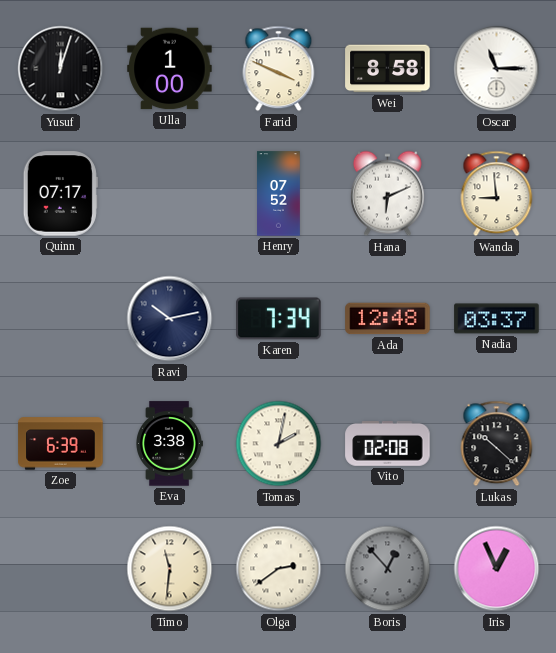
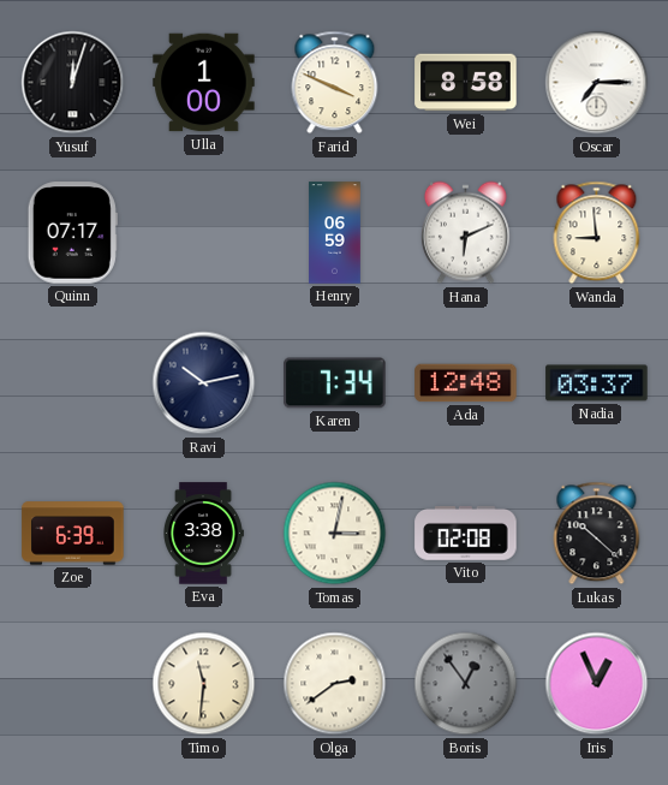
Oscar: 11:15 -> 7:15 (597, 83)
Henry: 07:52 -> 06:59 (335, 233)
Tomas: 2:02 -> 3:02 (335, 534)
Boris: 12:53 -> 12:54 (466, 684)
